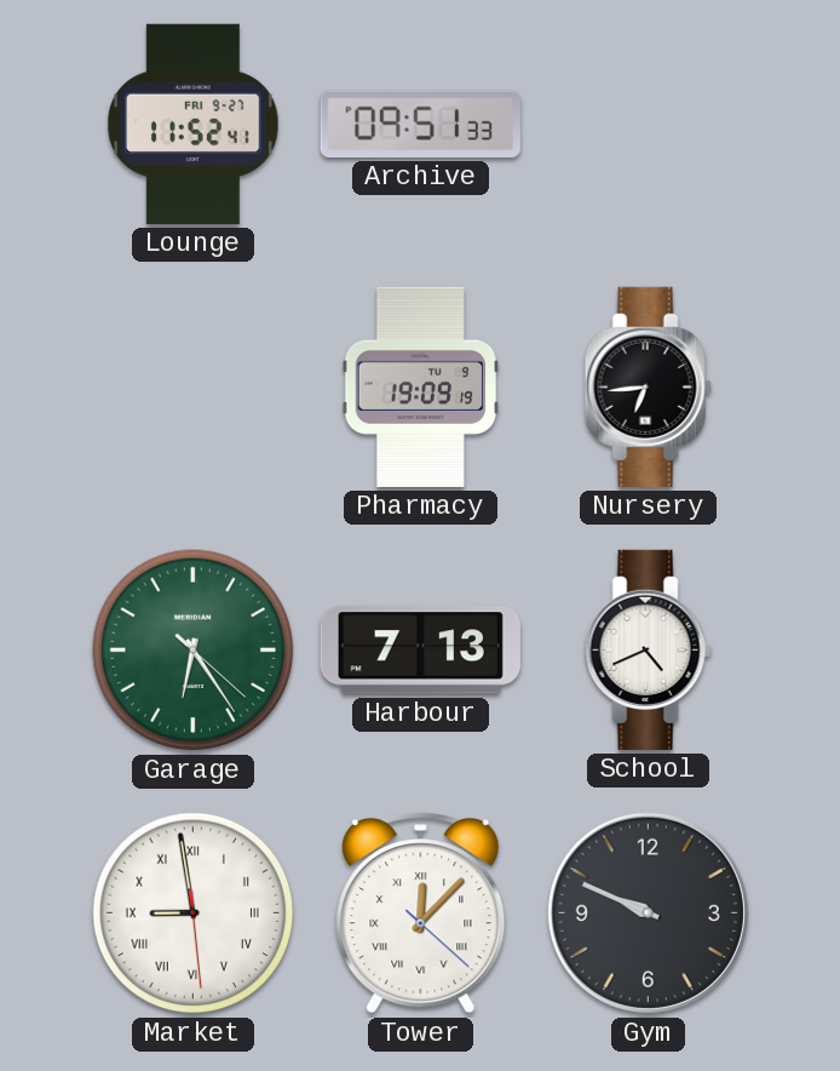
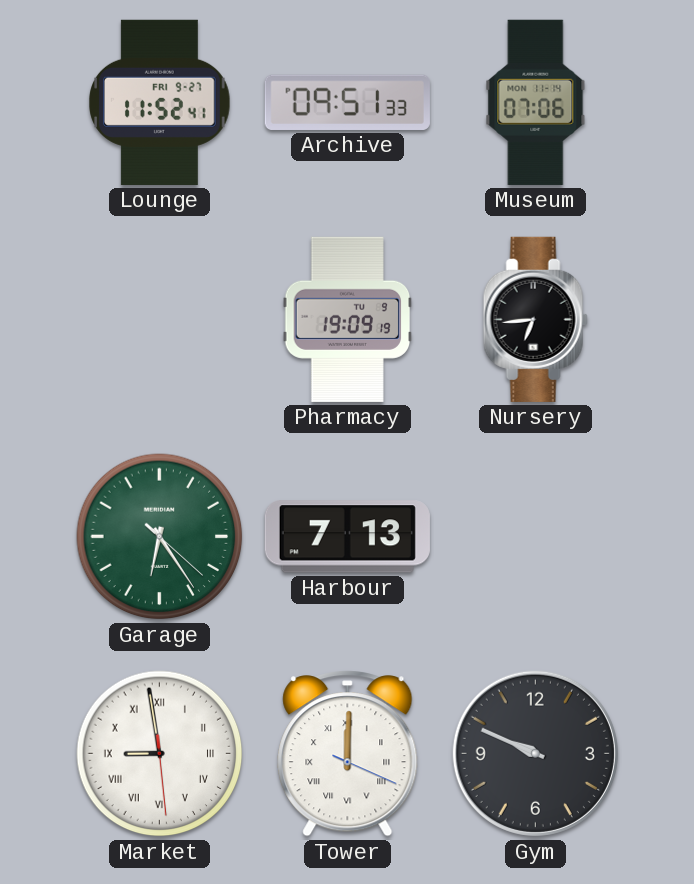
Museum: none -> 07:06 (536, 102)
School: 4:41 -> none (648, 649)
Tower: 12:07 -> 12:00 (348, 754)
